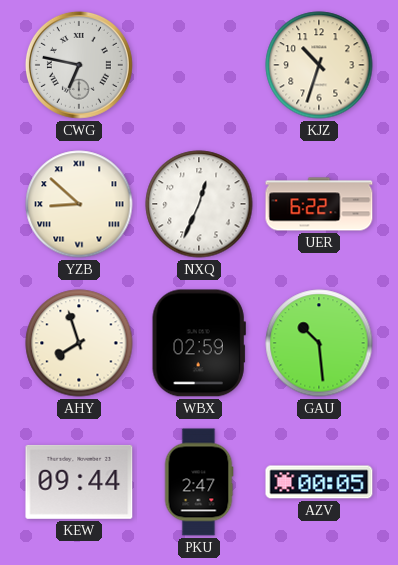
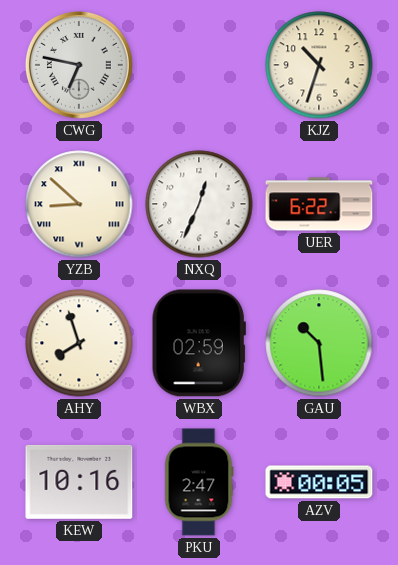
KEW: 09:44 -> 10:16 (79, 482)
